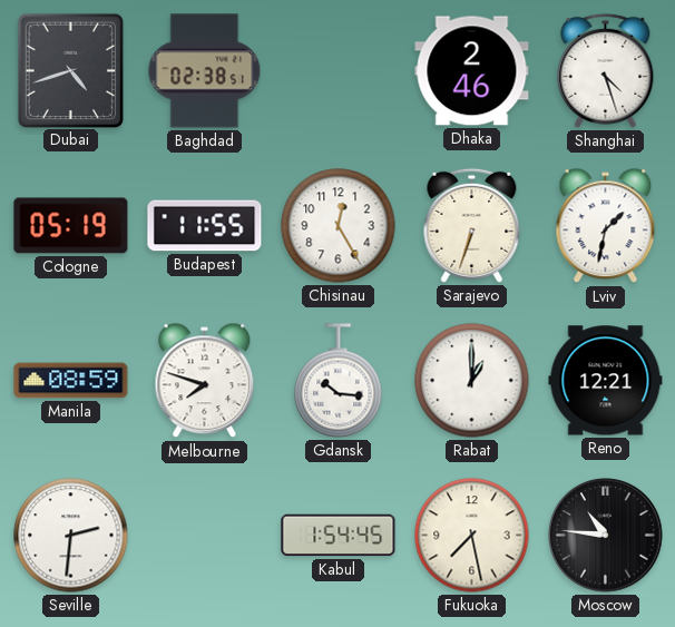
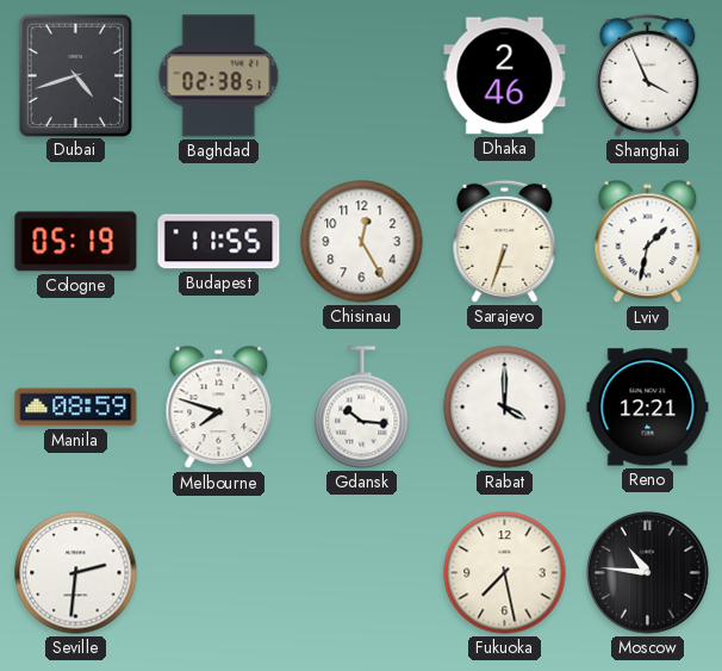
Shanghai: 4:27 -> 3:56 (648, 75)
Rabat: 1:00 -> 4:00 (505, 408)
Kabul: 1:54 -> none (339, 536)
